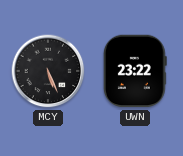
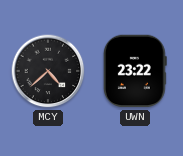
MCY: 5:26 -> 4:38 (48, 71)
